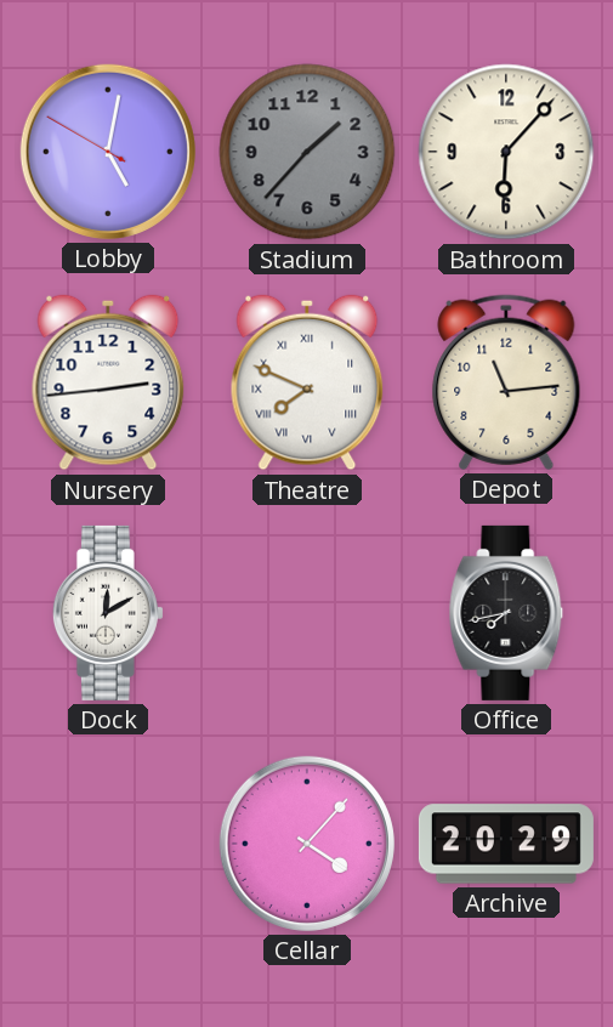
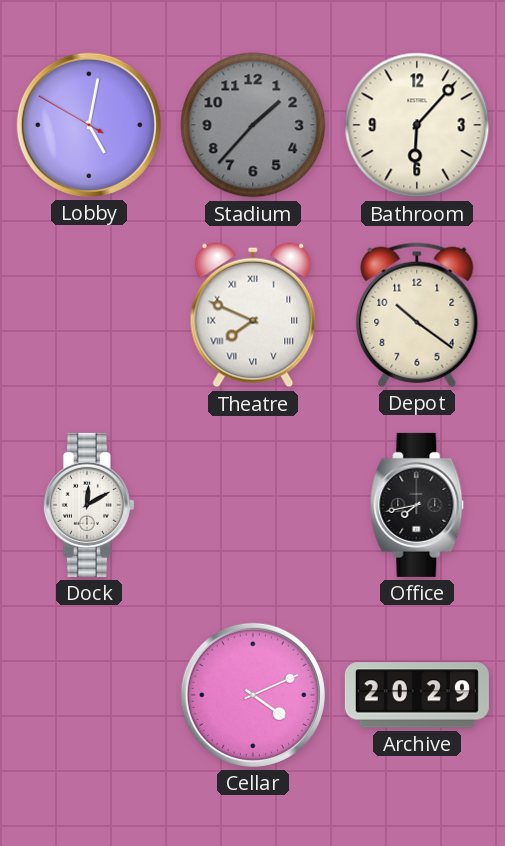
Nursery: 2:44 -> none (108, 382)
Depot: 11:14 -> 10:21 (417, 315)
Cellar: 4:07 -> 4:11 (253, 695)
